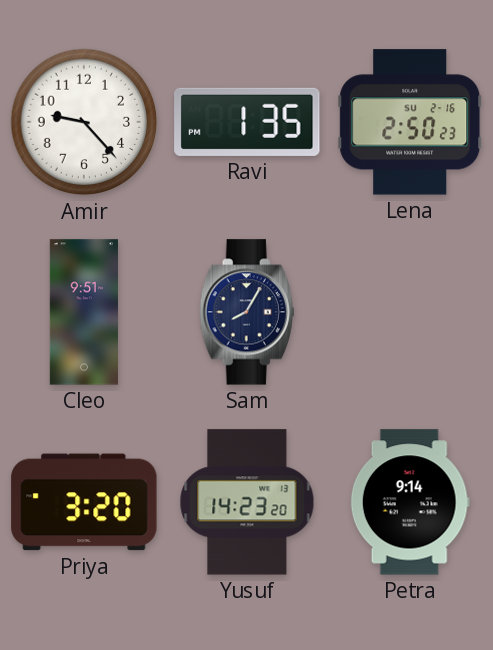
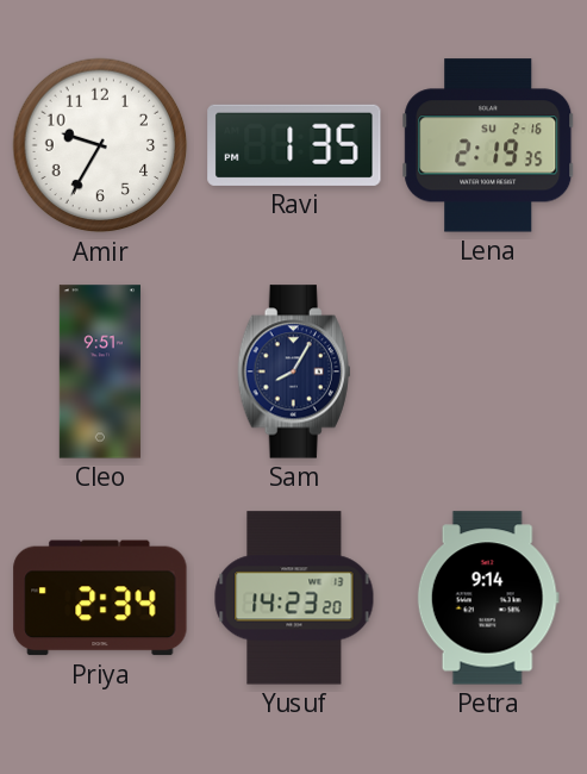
Amir: 9:23 -> 9:35 (100, 145)
Lena: 2:50 -> 2:19 (488, 145)
Priya: 3:20 -> 2:34 (100, 598)
